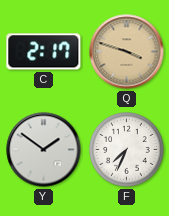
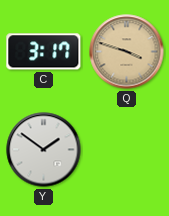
C: 2:17 -> 3:17 (44, 52)
F: 7:34 -> none (127, 150)
